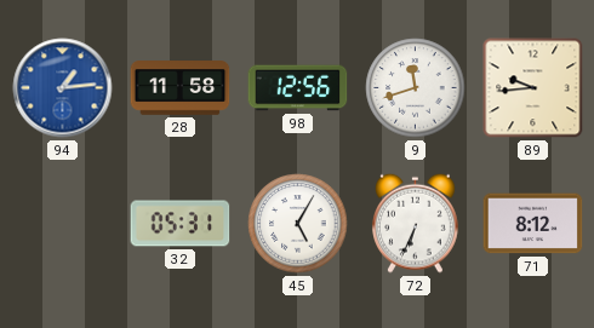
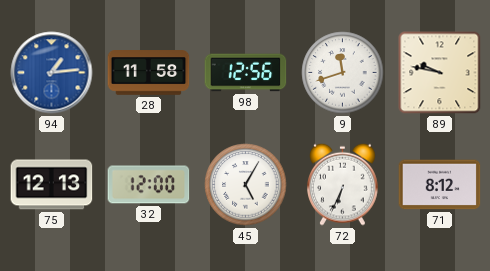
89: 9:44 -> 9:47 (440, 73)
75: none -> 12:13 (52, 185)
32: 05:31 -> 12:00 (149, 185)
